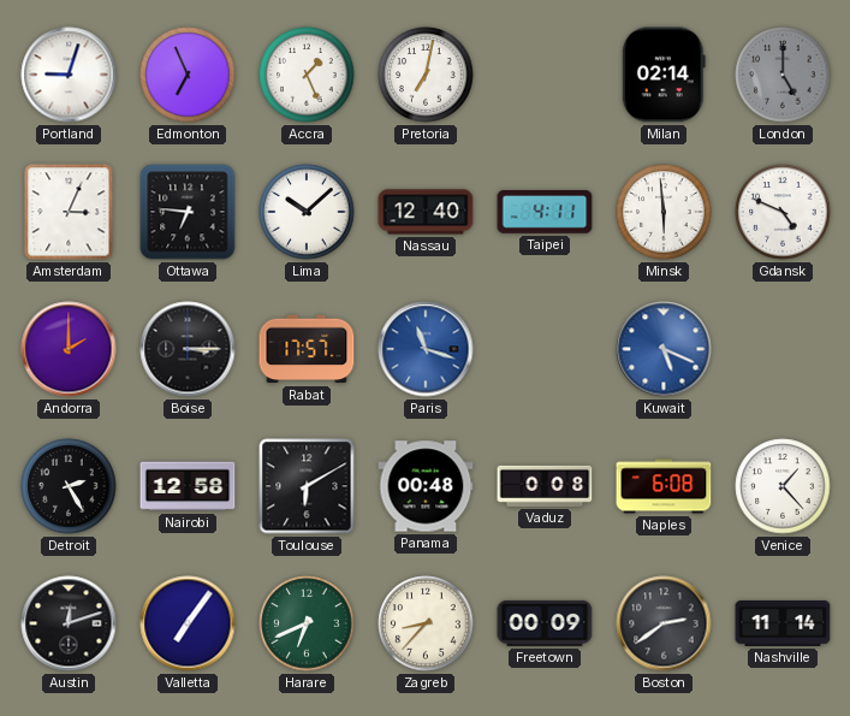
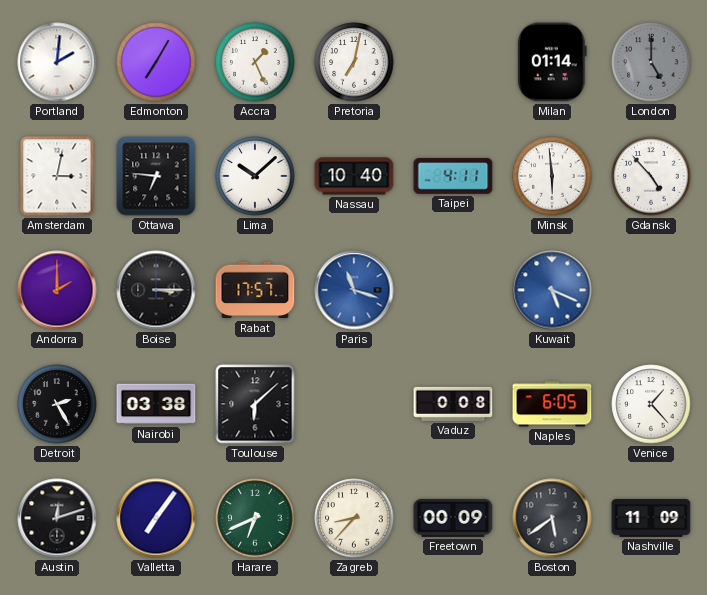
Portland: 9:03 -> 2:01 (57, 62)
Edmonton: 6:56 -> 7:05 (156, 62)
Milan: 02:14 -> 01:14 (552, 62)
Amsterdam: 3:04 -> 3:02 (57, 176)
Nassau: 12:40 -> 10:40 (354, 176)
Gdansk: 4:49 -> 4:53 (651, 176)
Nairobi: 12:58 -> 03:38 (156, 404)
Toulouse: 6:10 -> 6:08 (255, 404)
Panama: 00:48 -> none (426, 486)
Naples: 6:08 -> 6:05 (552, 404)
Boston: 2:39 -> 5:39 (552, 518)
Nashville: 11:14 -> 11:09 (651, 518)
